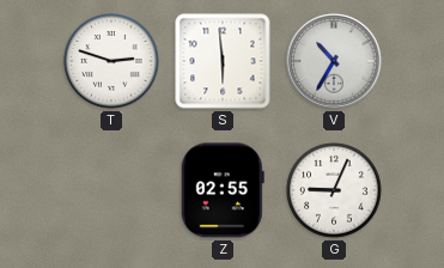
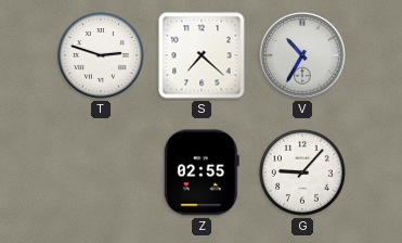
S: 5:59 -> 7:22 (202, 55)
G: 9:04 -> 9:07 (302, 172)
